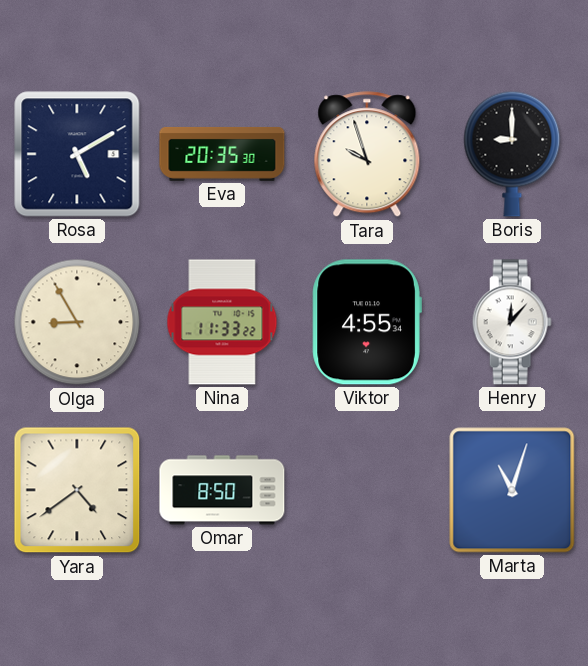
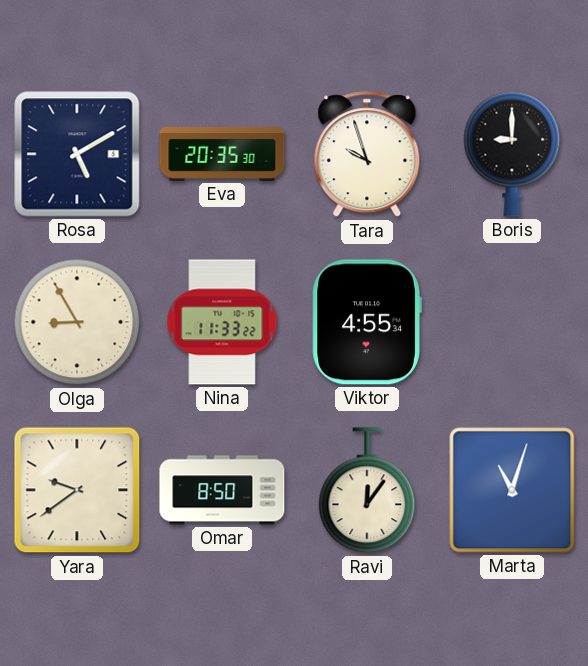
Henry: 12:07 -> none (512, 322)
Yara: 4:39 -> 9:39 (77, 490)
Ravi: none -> 12:06 (367, 491)
